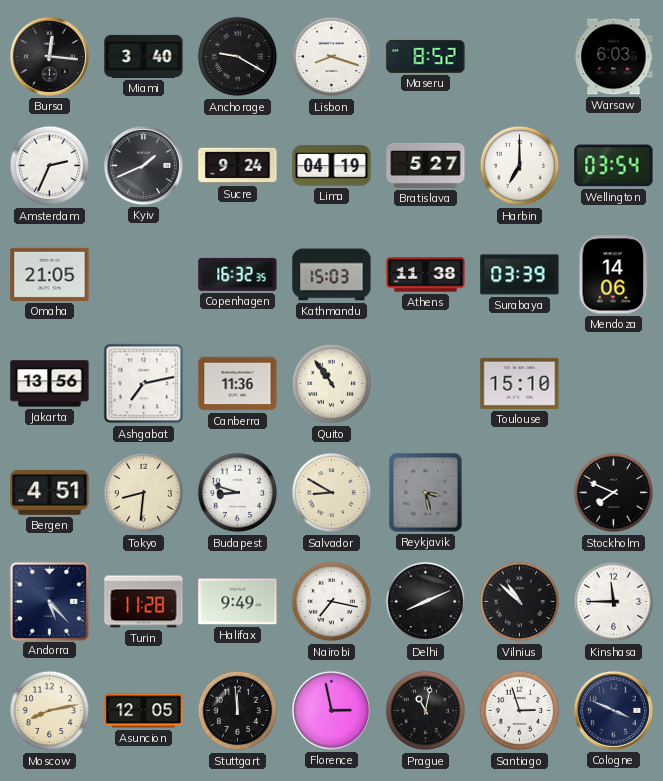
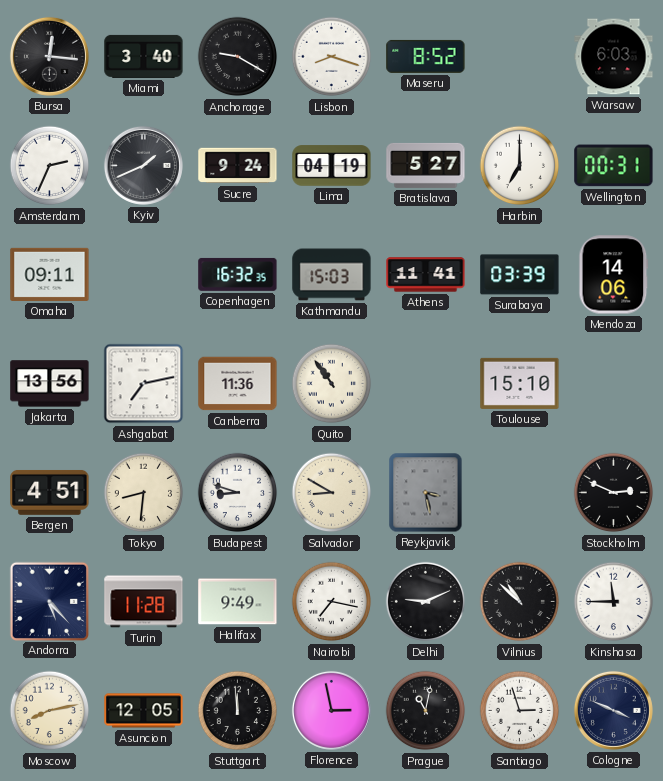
Wellington: 03:54 -> 00:31 (614, 166)
Omaha: 21:05 -> 09:11 (50, 274)
Athens: 11:38 -> 11:41 (426, 275)
Stockholm: 7:49 -> 2:49 (614, 493)
Delhi: 8:11 -> 9:11 (426, 602)
